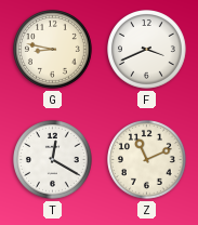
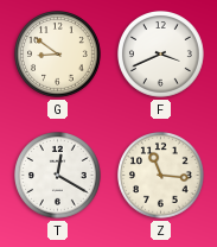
G: 8:47 -> 8:51 (58, 55)
Z: 11:11 -> 11:16 (161, 176)
